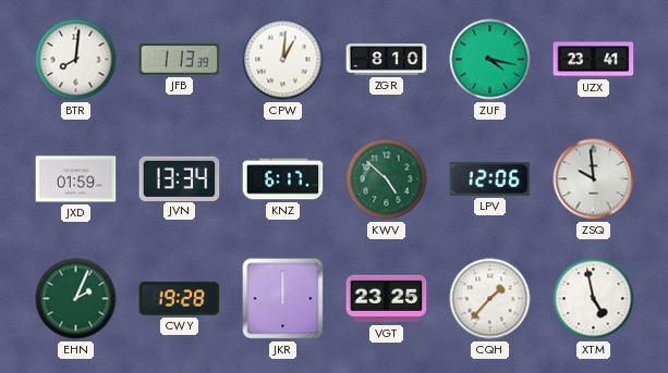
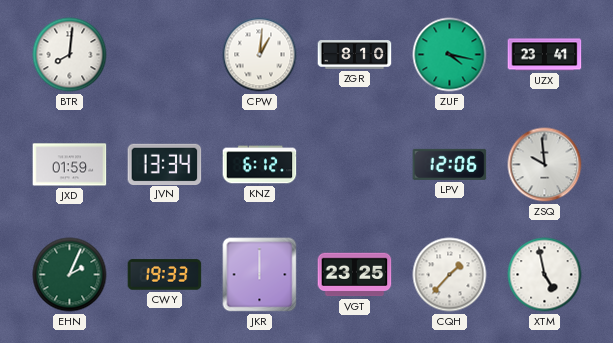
JFB: 1:13 -> none (180, 60)
KNZ: 6:17 -> 6:12 (260, 165)
KWV: 4:52 -> none (387, 179)
CWY: 19:28 -> 19:33 (165, 275)
